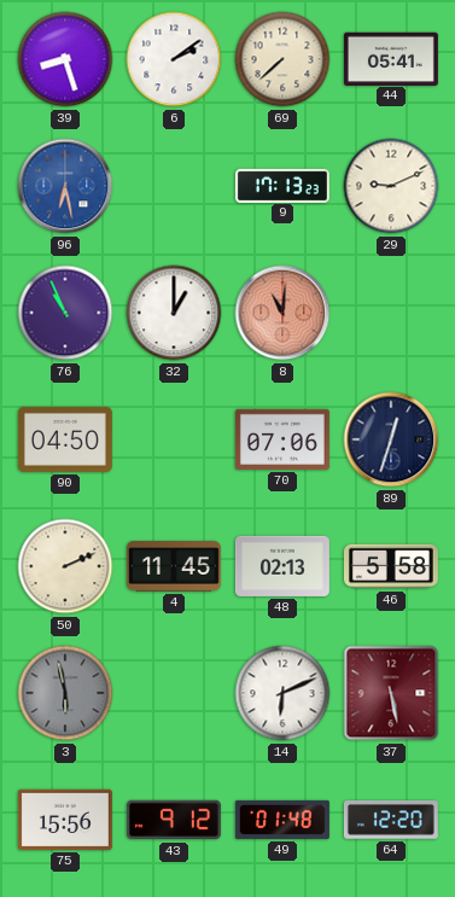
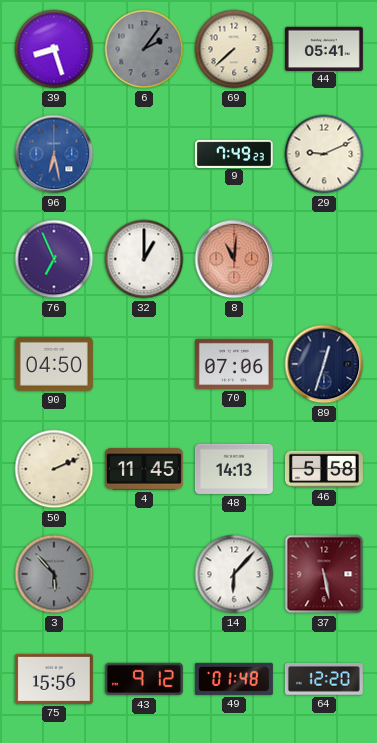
6: 2:09 -> 2:06 (144, 49)
6 dial: white -> grey (144, 49)
9: 17:13 -> 7:49 (234, 153)
76: 10:56 -> 6:56 (54, 259)
48: 02:13 -> 14:13 (234, 469)
3: 5:58 -> 5:53 (54, 574)
14: 6:11 -> 6:07 (234, 574)
